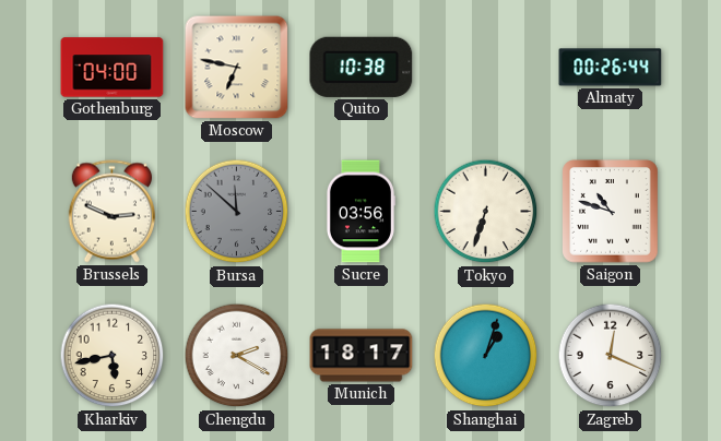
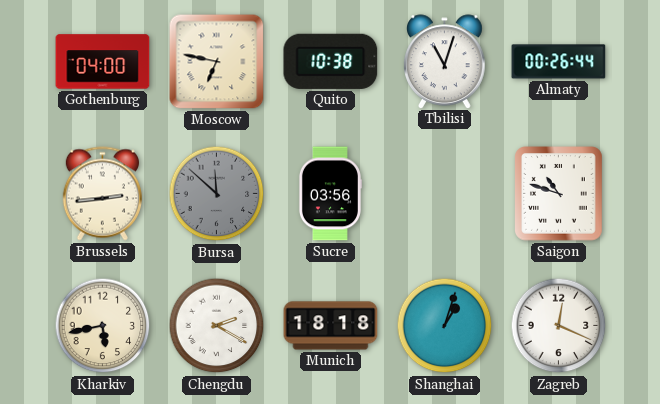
Tbilisi: none -> 11:03 (445, 61)
Brussels: 2:49 -> 2:44 (102, 194)
Tokyo: 6:33 -> none (486, 212)
Munich: 18:17 -> 18:18 (331, 326)
